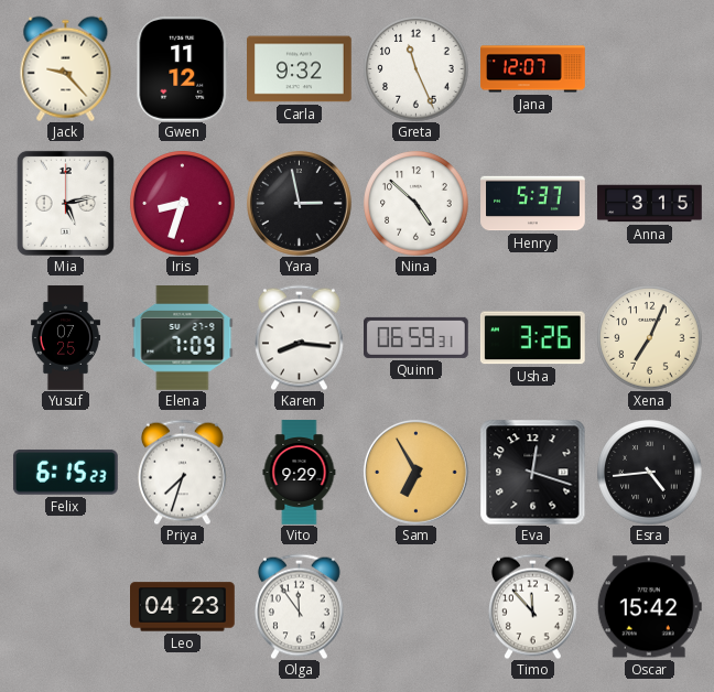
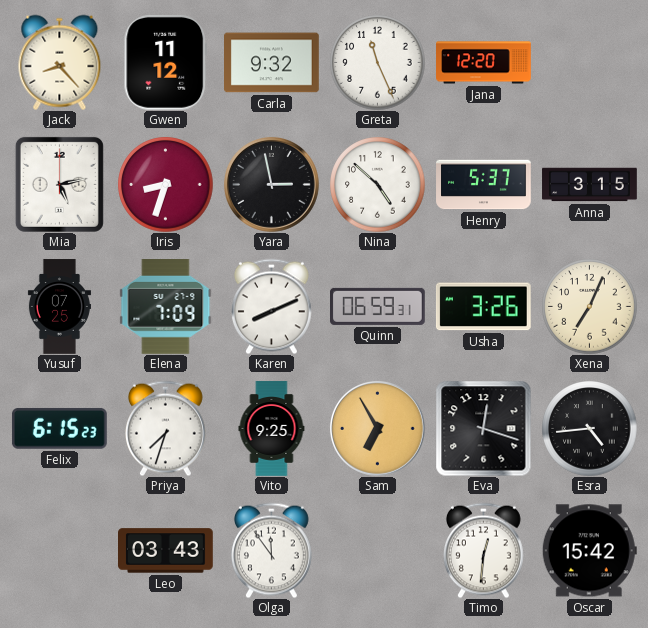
Jack: 9:23 -> 8:23 (60, 62)
Jana: 12:07 -> 12:20 (484, 63)
Karen: 8:16 -> 8:11 (271, 306)
Vito: 9:29 -> 9:25 (272, 429)
Leo: 04:23 -> 03:43 (166, 551)
Timo: 11:53 -> 12:31 (483, 550)
